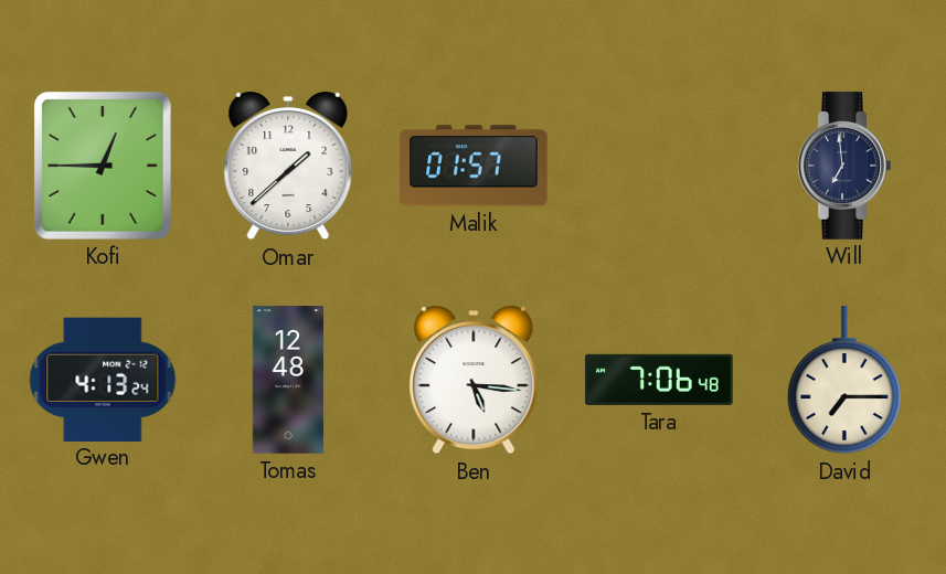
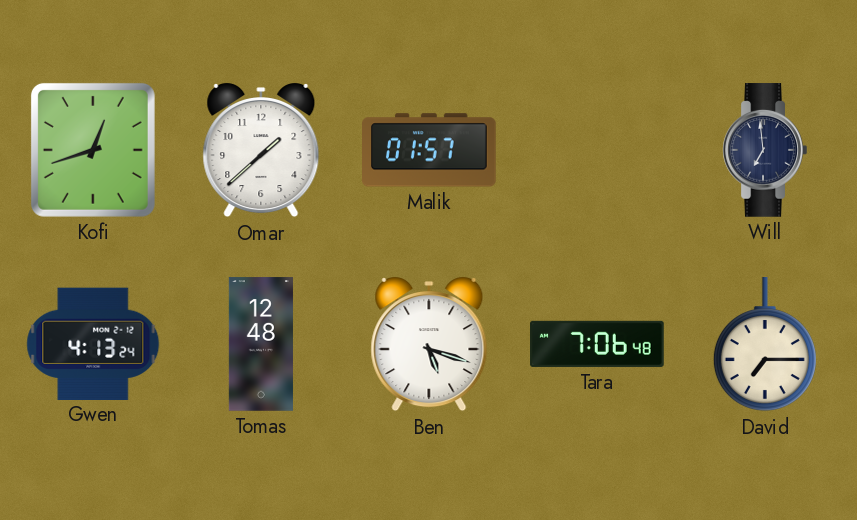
Kofi: 12:45 -> 12:42 (93, 150)
Ben: 5:16 -> 5:18 (429, 345)
